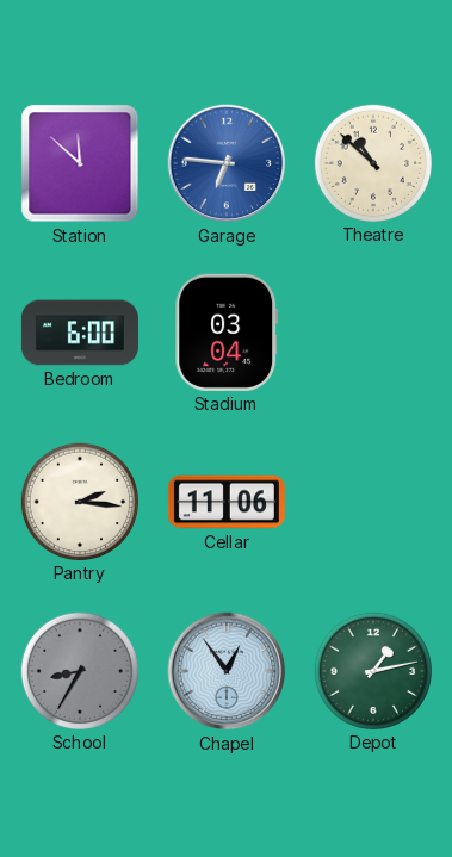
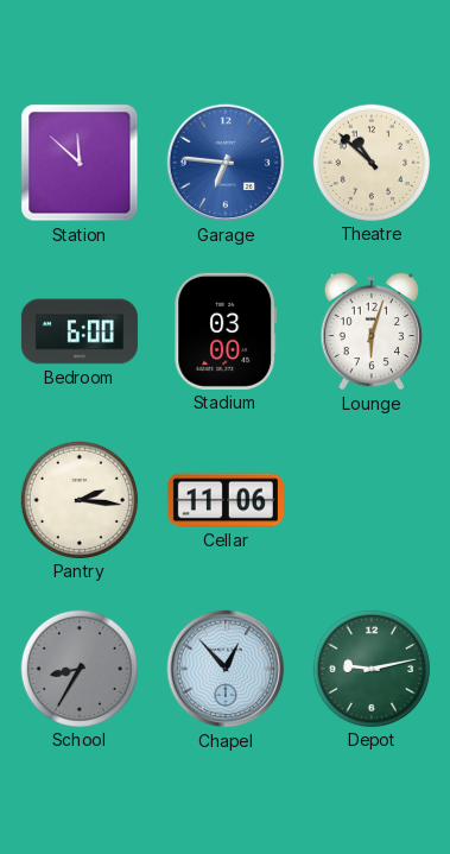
Stadium: 03:04 -> 03:00 (226, 331)
Lounge: none -> 6:03 (372, 331)
Chapel: 12:54 -> 12:53 (226, 669)
Depot: 1:13 -> 9:13 (372, 669)
